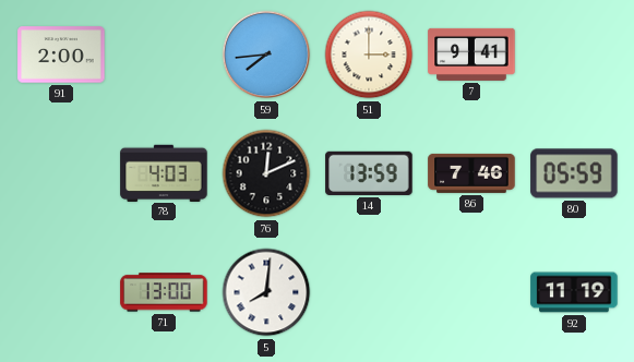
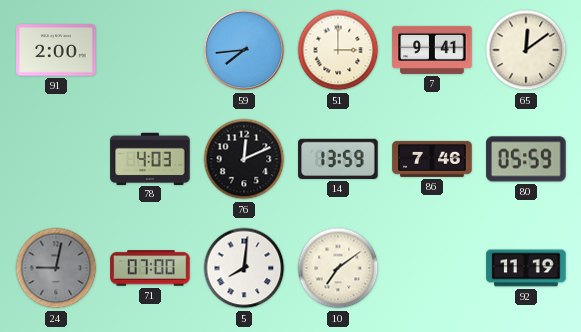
65: none -> 12:09 (526, 50)
24: none -> 9:02 (56, 268)
71: 13:00 -> 07:00 (150, 268)
10: none -> 7:09 (338, 268)
